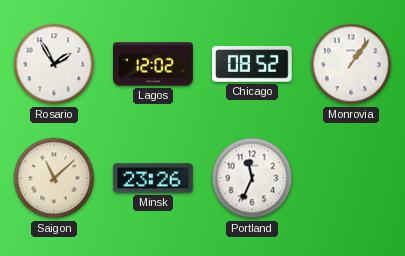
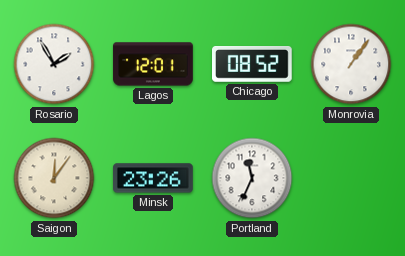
Lagos: 12:02 -> 12:01 (153, 64)
Saigon: 11:08 -> 12:06 (54, 178)
